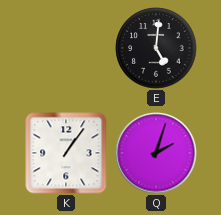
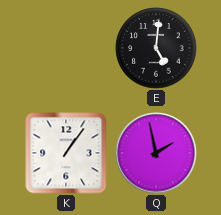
Q: 2:03 -> 1:58 (156, 153)
